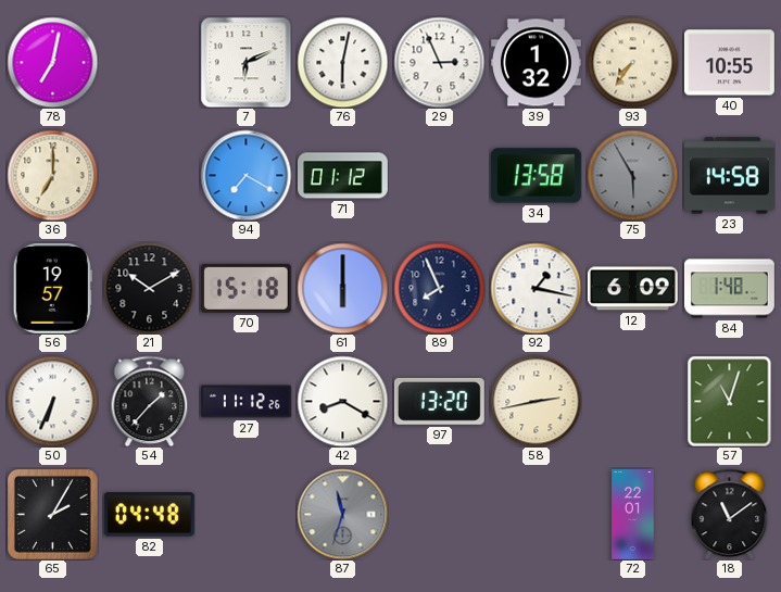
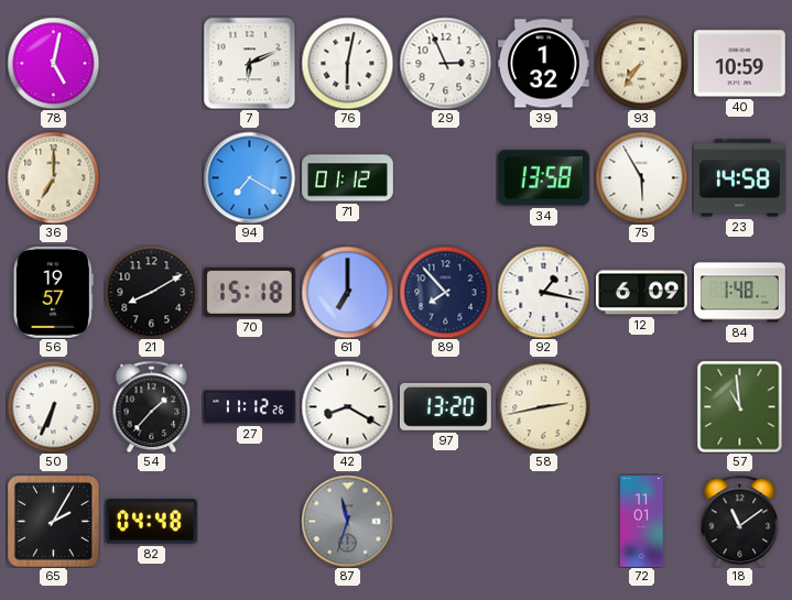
78: 7:02 -> 5:02 (53, 63)
40: 10:55 -> 10:59 (739, 64)
75 dial: grey -> white (641, 177)
21: 10:10 -> 8:10 (151, 292)
61: 6:00 -> 7:00 (347, 292)
89: 7:56 -> 7:53 (445, 292)
57: 11:03 -> 10:59 (740, 406)
72: 22:01 -> 11:01 (642, 522)
